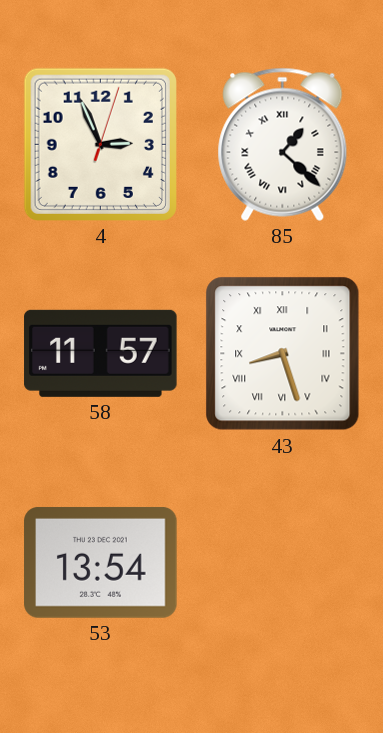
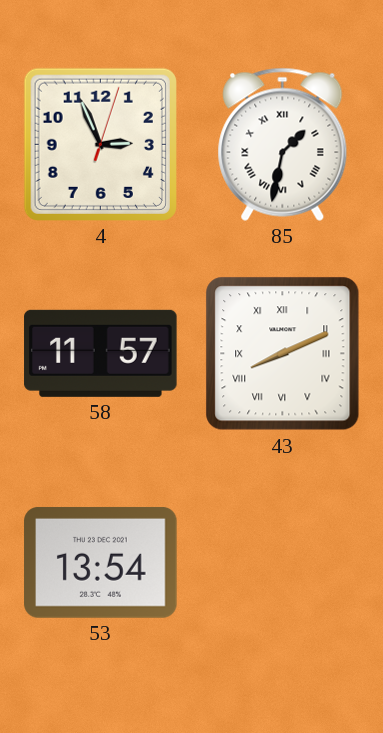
85: 1:22 -> 1:32 (283, 144)
43: 8:27 -> 8:11 (283, 354)
